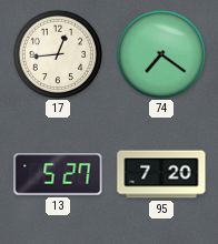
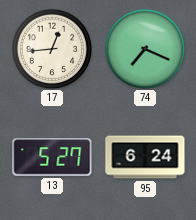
74: 7:21 -> 7:19 (144, 48)
95: 7:20 -> 6:24 (145, 157)
